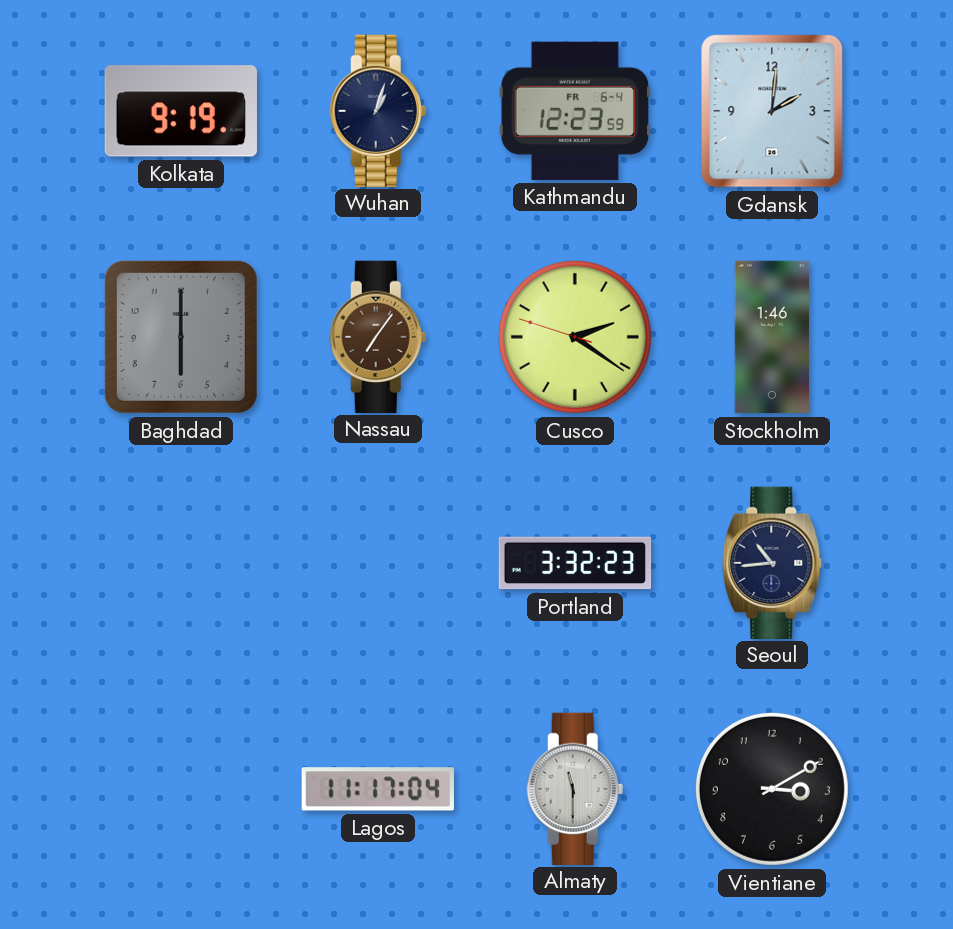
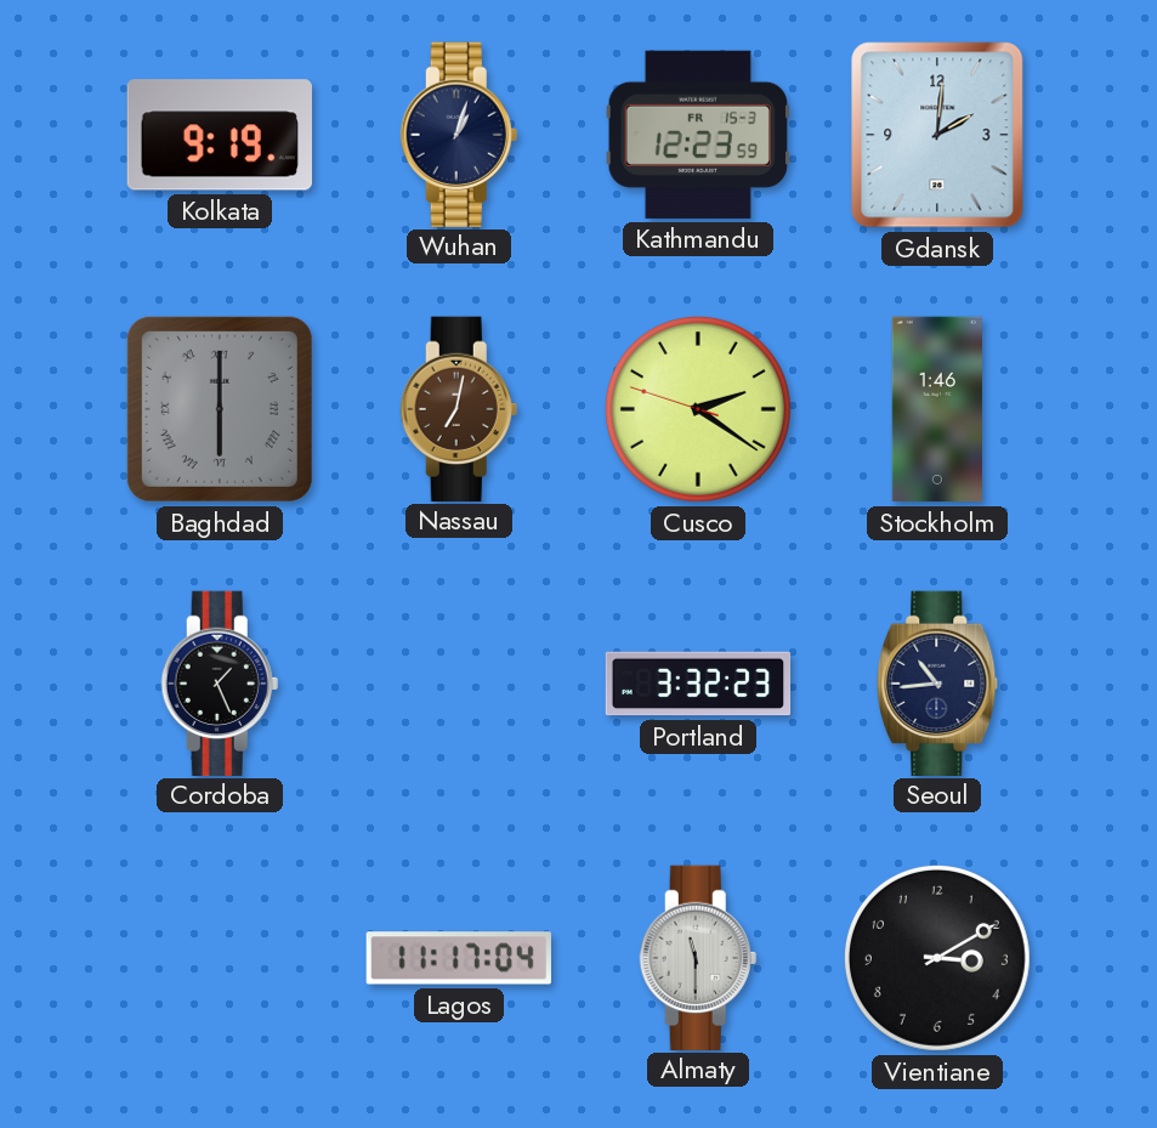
Kathmandu date: FR 6-4 -> FR 15-3 (698, 135)
Baghdad numerals: Arabic -> Roman (220, 409)
Nassau: 7:06 -> 7:02 (459, 408)
Cordoba: none -> 1:26 (220, 682)
